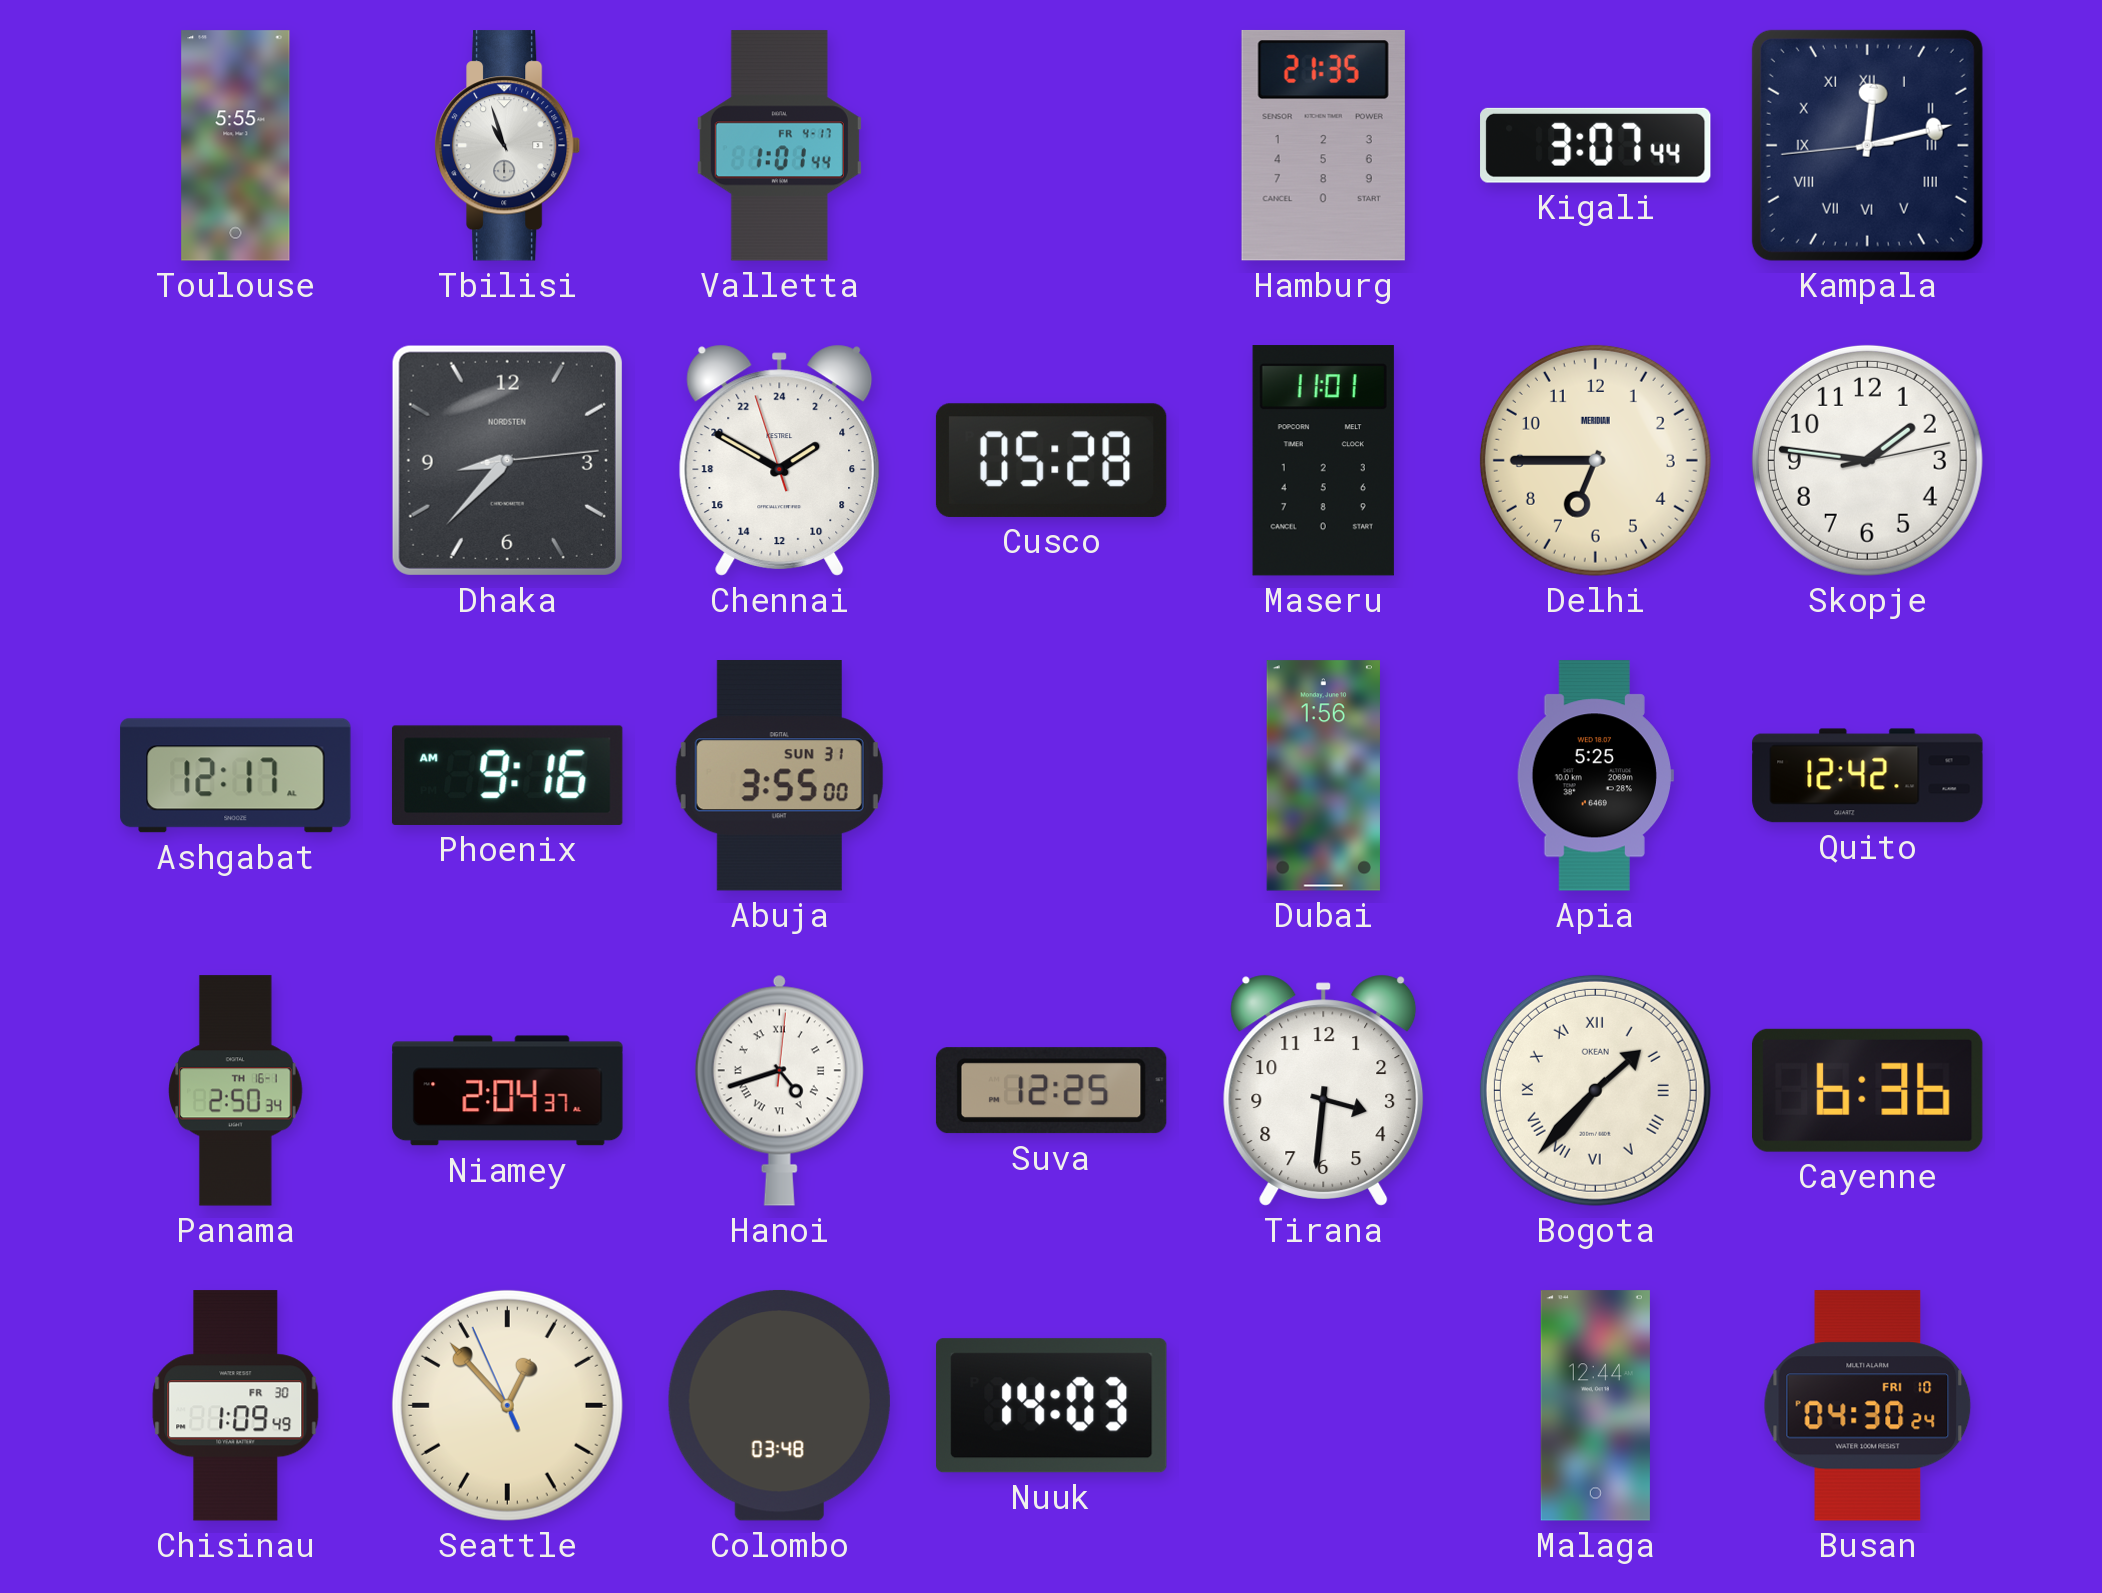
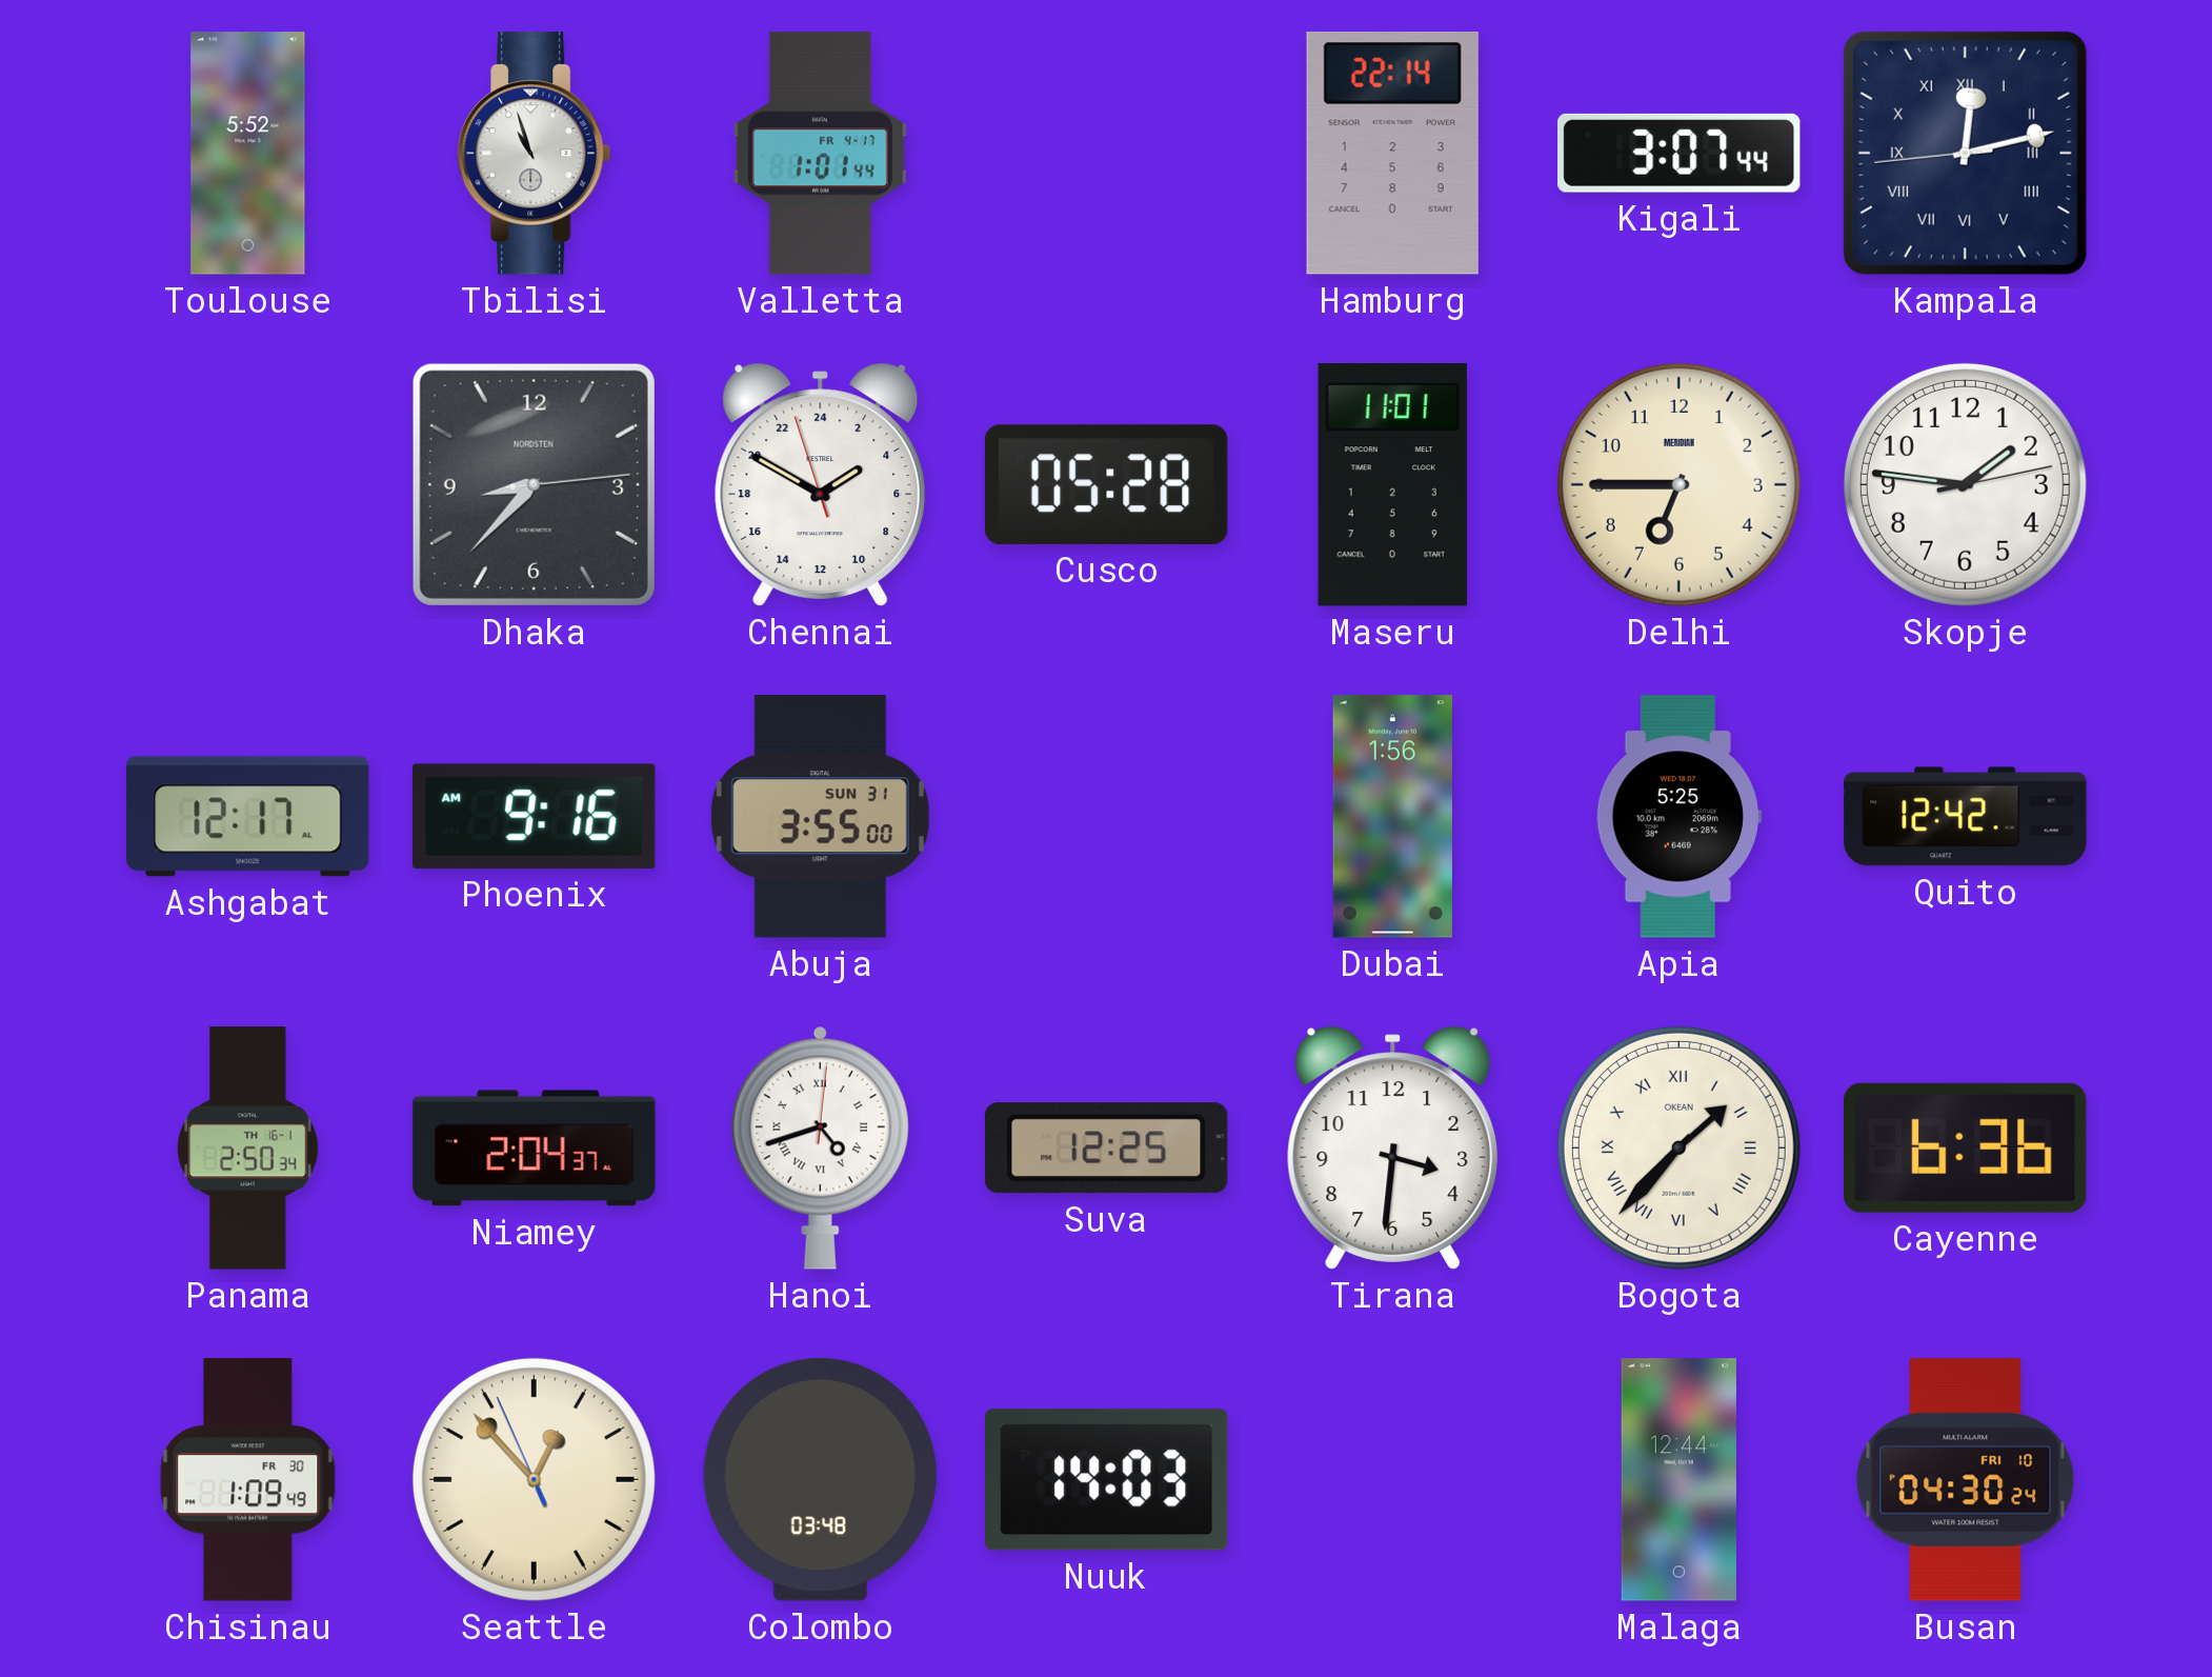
Toulouse: 5:55 -> 5:52 (248, 154)
Hamburg: 21:35 -> 22:14 (1392, 153)
